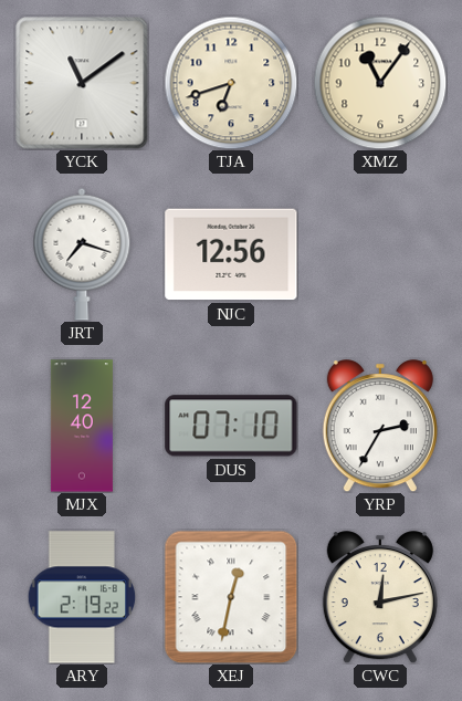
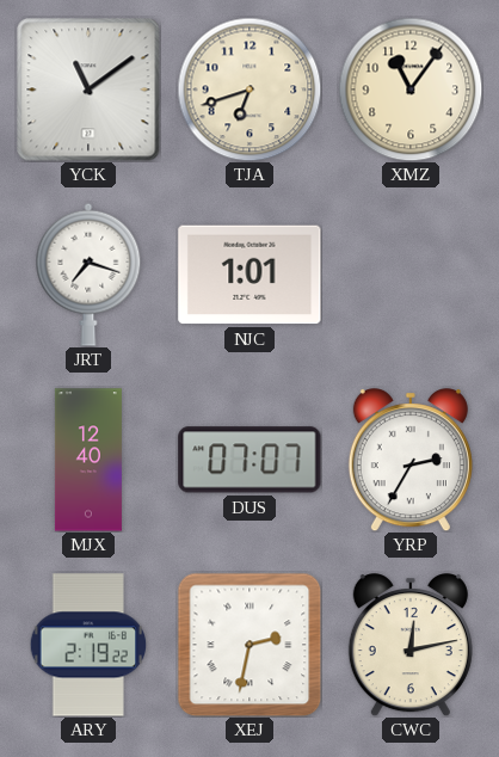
NJC: 12:56 -> 1:01 (249, 275)
DUS: 07:10 -> 07:07 (249, 460)
XEJ: 12:32 -> 2:32 (249, 645)
